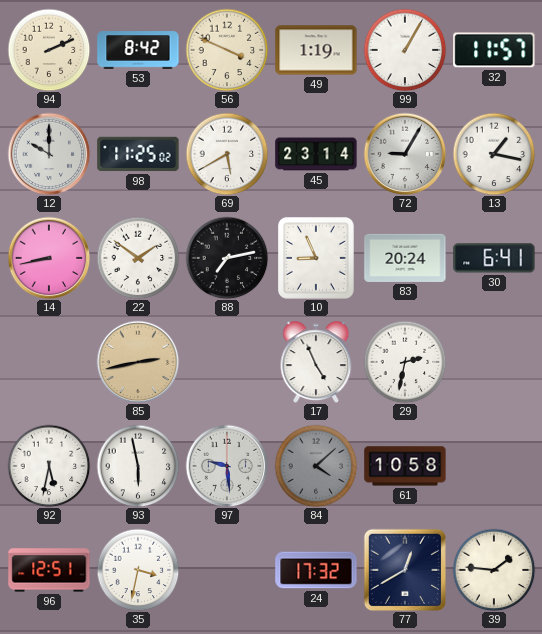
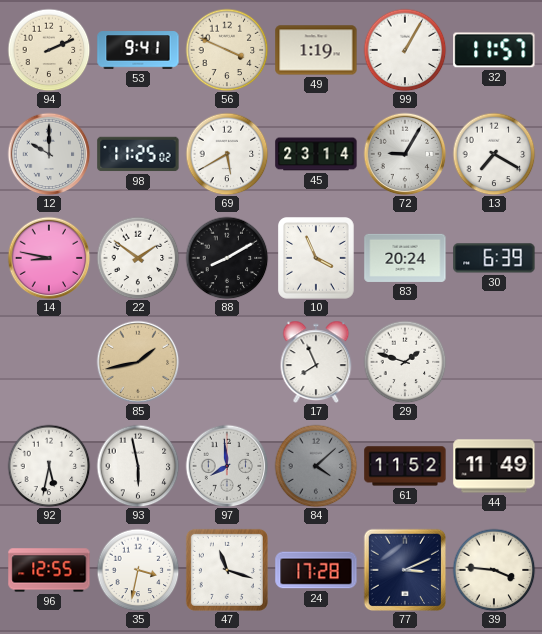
53: 8:42 -> 9:41 (138, 50)
13: 1:17 -> 7:20 (494, 154)
14: 8:43 -> 8:47 (49, 258)
88: 7:13 -> 8:10 (227, 258)
10: 8:56 -> 3:56 (317, 259)
30: 6:41 -> 6:39 (494, 258)
85: 2:43 -> 1:43 (138, 362)
17: 4:56 -> 7:56 (316, 361)
29: 2:32 -> 1:48 (405, 362)
97: 9:29 -> 7:59 (227, 466)
61: 10:58 -> 11:52 (405, 466)
44: none -> 11:49 (494, 466)
96: 12:51 -> 12:55 (49, 570)
47: none -> 11:18 (227, 570)
24: 17:32 -> 17:28 (316, 570)
77: 12:40 -> 3:11 (404, 569)
39: 1:46 -> 3:46 (494, 570)
